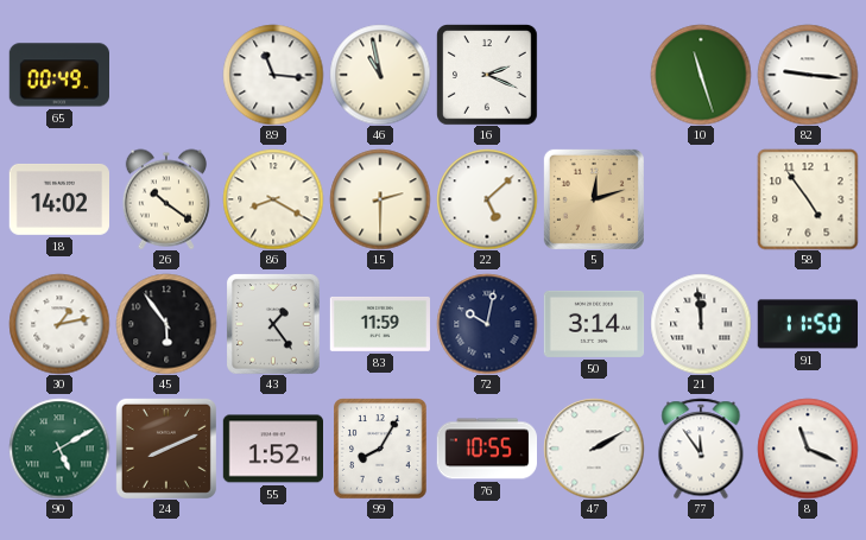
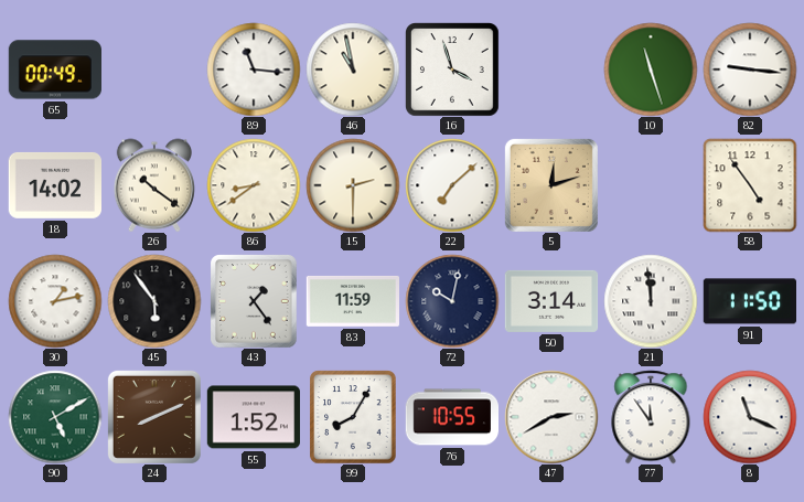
16: 2:19 -> 3:57 (452, 70)
86: 8:20 -> 8:39 (254, 185)
22: 5:08 -> 7:08 (452, 185)
47: 2:10 -> 2:40 (551, 417)
